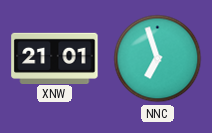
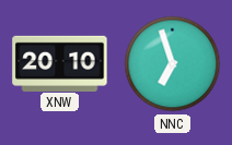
XNW: 21:01 -> 20:10 (60, 63)
